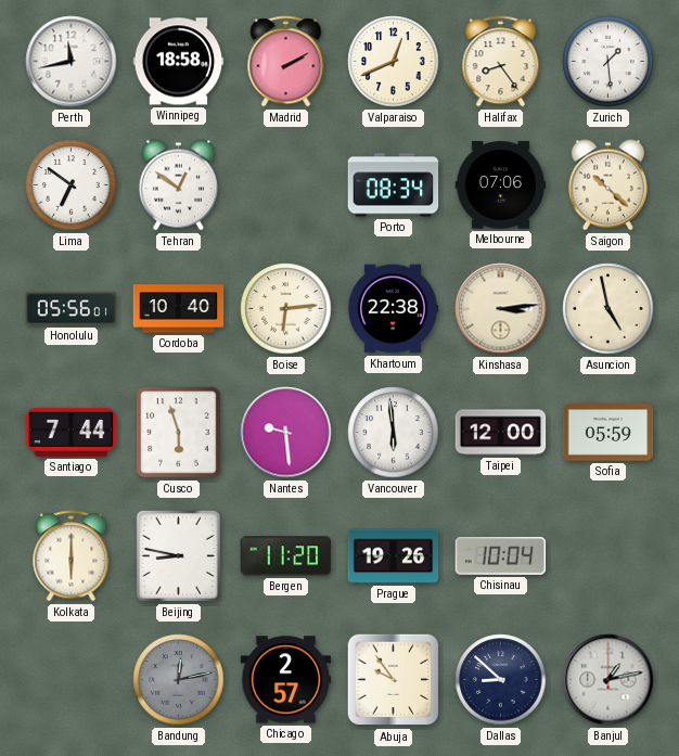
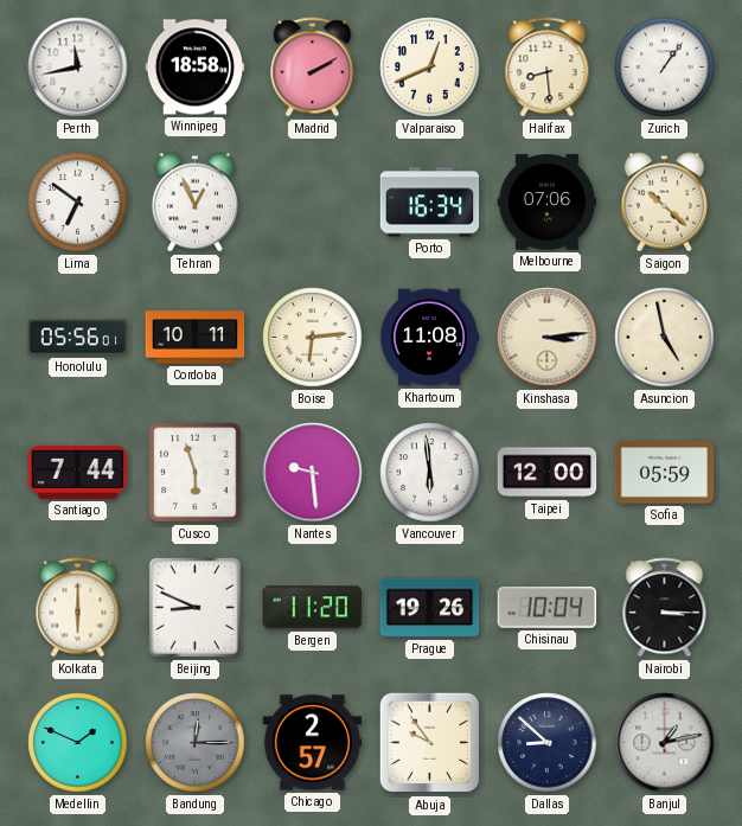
Halifax: 8:24 -> 8:29 (548, 68)
Zurich: 1:29 -> 1:06 (665, 68)
Tehran: 12:51 -> 12:56 (194, 203)
Porto: 08:34 -> 16:34 (430, 203)
Cordoba: 10:40 -> 10:11 (196, 338)
Khartoum: 22:38 -> 11:08 (429, 338)
Beijing: 8:47 -> 8:49 (194, 607)
Nairobi: none -> 3:15 (665, 608)
Medellin: none -> 1:49 (78, 743)
Bandung: 12:13 -> 12:15 (196, 743)
